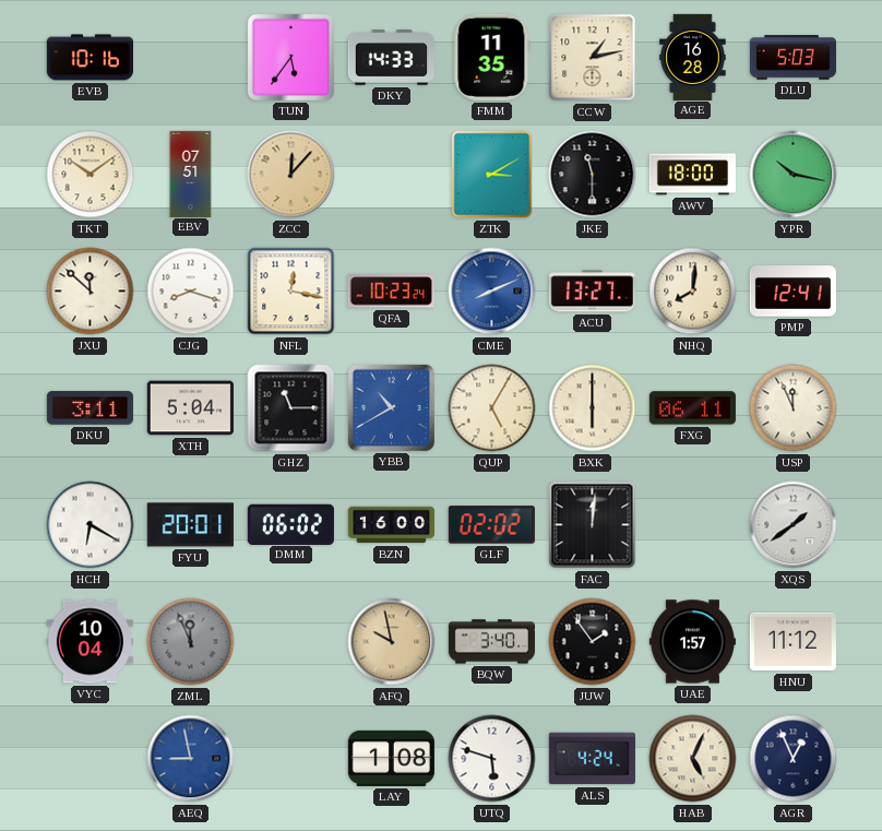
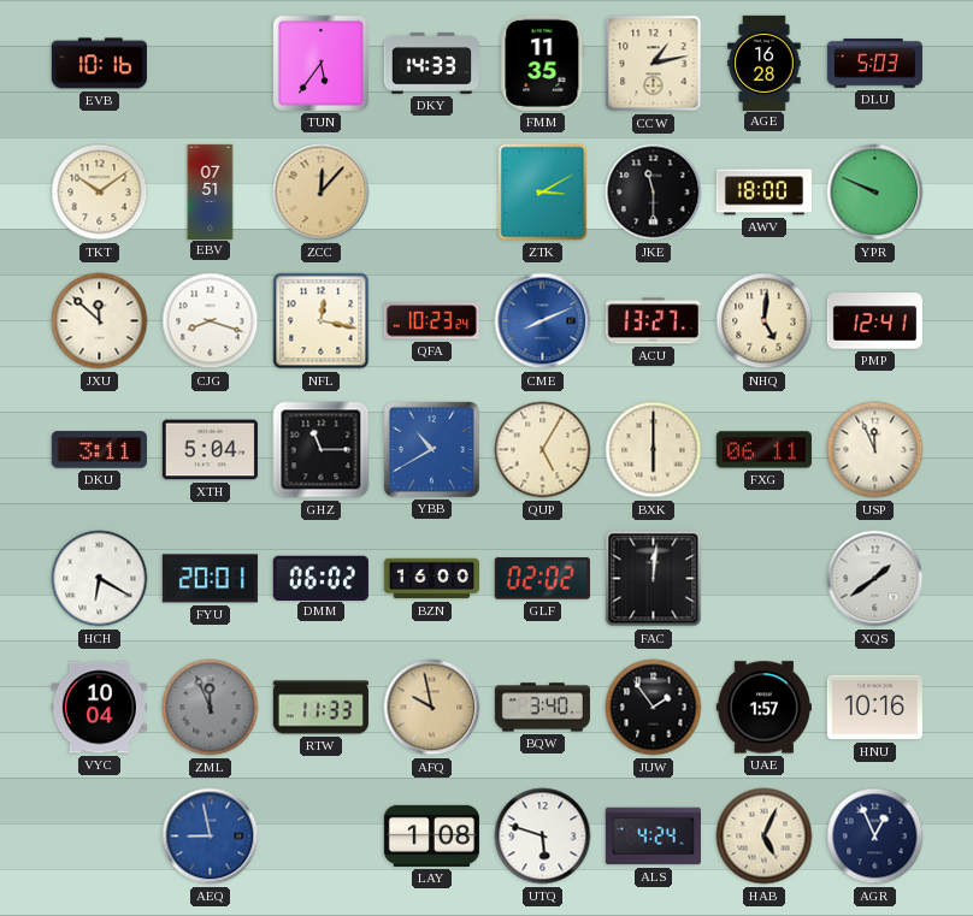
YPR: 10:17 -> 9:49 (875, 193)
NHQ: 8:01 -> 5:01 (765, 321)
RTW: none -> 11:33 (320, 708)
HNU: 11:12 -> 10:16 (874, 708)
